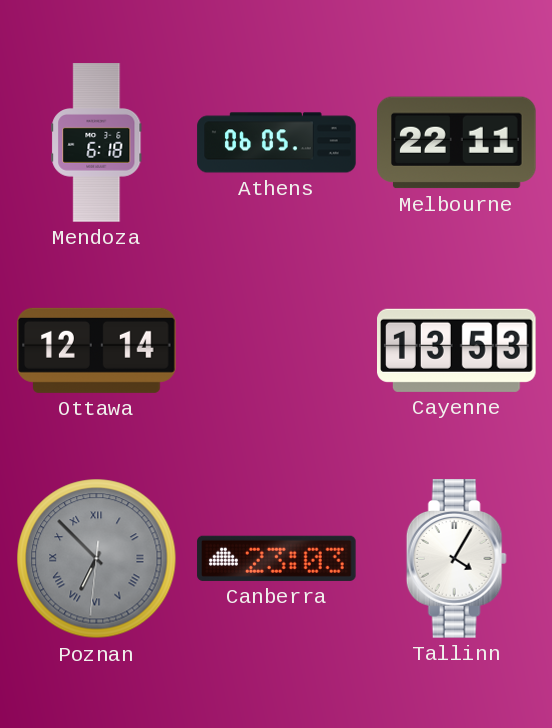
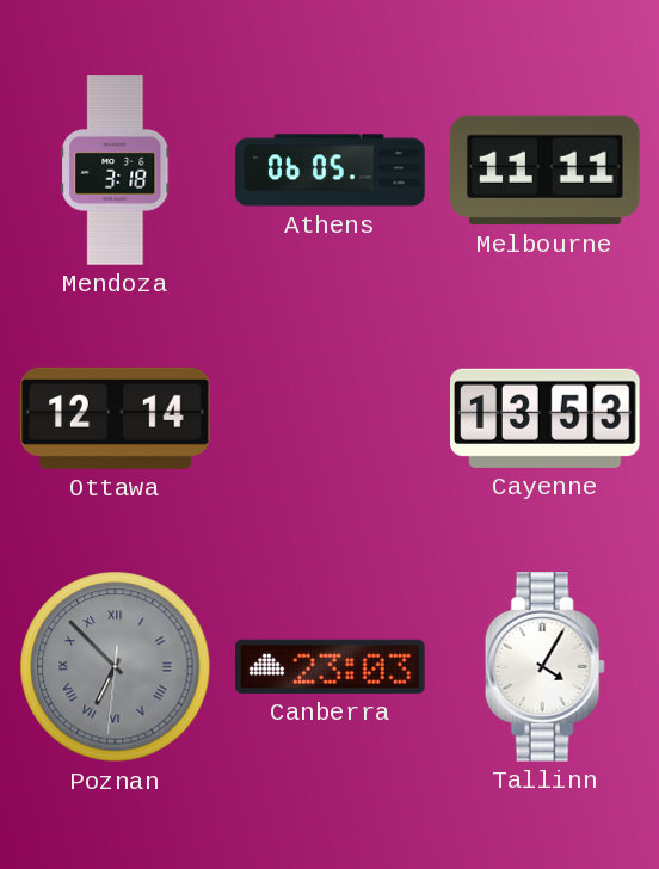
Mendoza: 6:18 -> 3:18 (116, 171)
Melbourne: 22:11 -> 11:11 (546, 171)
